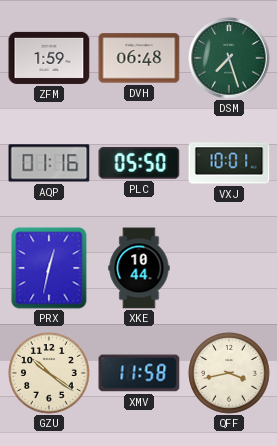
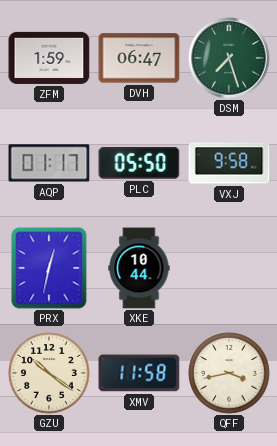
DVH: 06:48 -> 06:47 (139, 58)
AQP: 01:16 -> 01:17 (49, 163)
VXJ: 10:01 -> 9:58 (229, 163)
